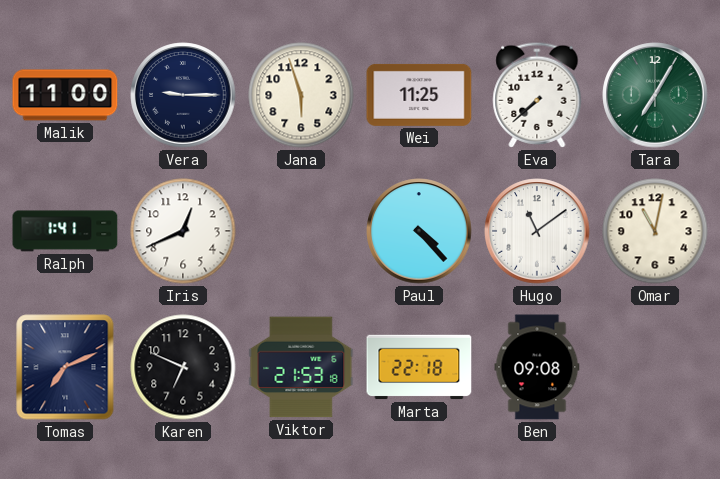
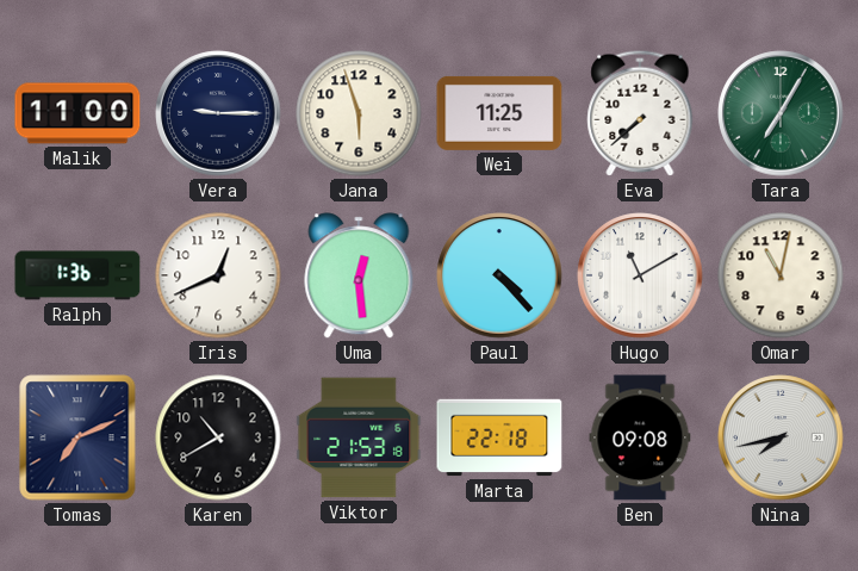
Ralph: 1:41 -> 1:36 (77, 275)
Uma: none -> 12:29 (359, 275)
Hugo: 11:09 -> 11:10 (640, 275)
Karen: 6:49 -> 10:40 (218, 437)
Nina: none -> 7:43 (781, 437)
